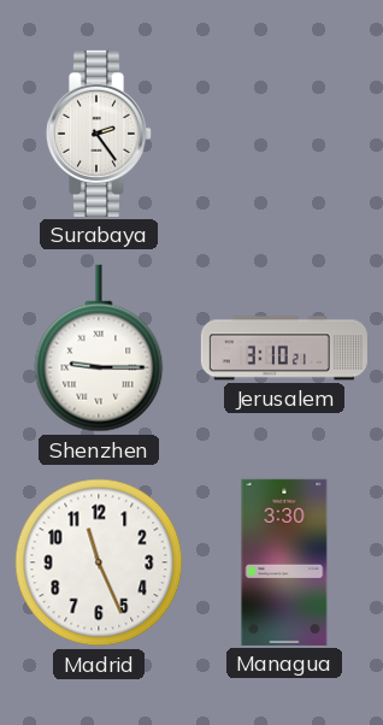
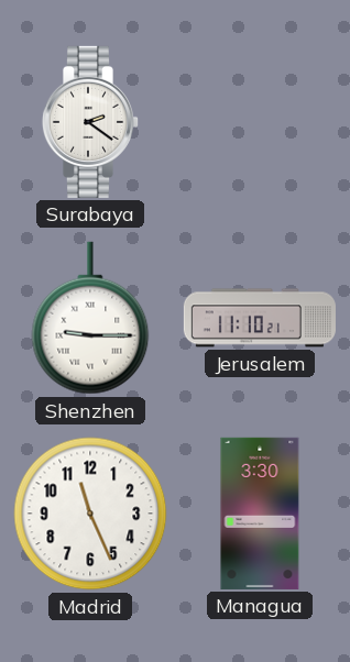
Surabaya: 2:24 -> 2:21 (90, 122)
Jerusalem: 3:10 -> 11:10 (260, 318)
